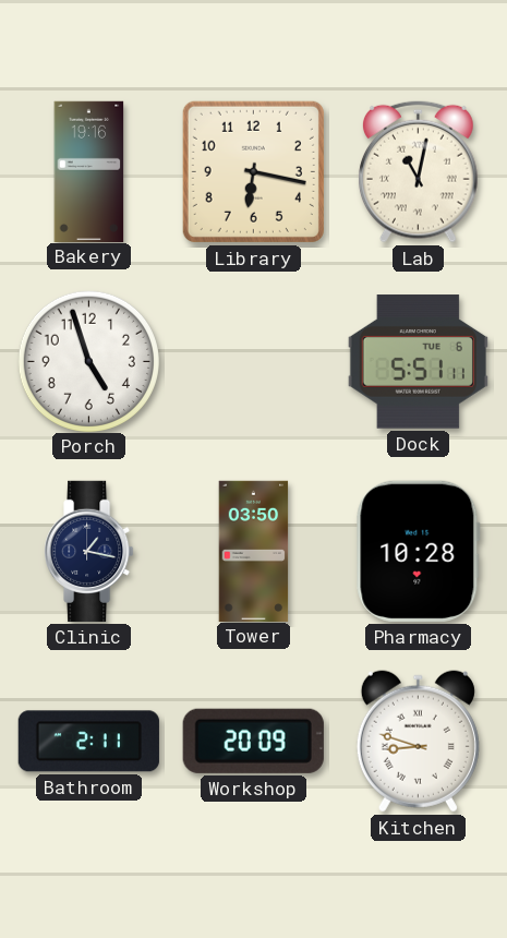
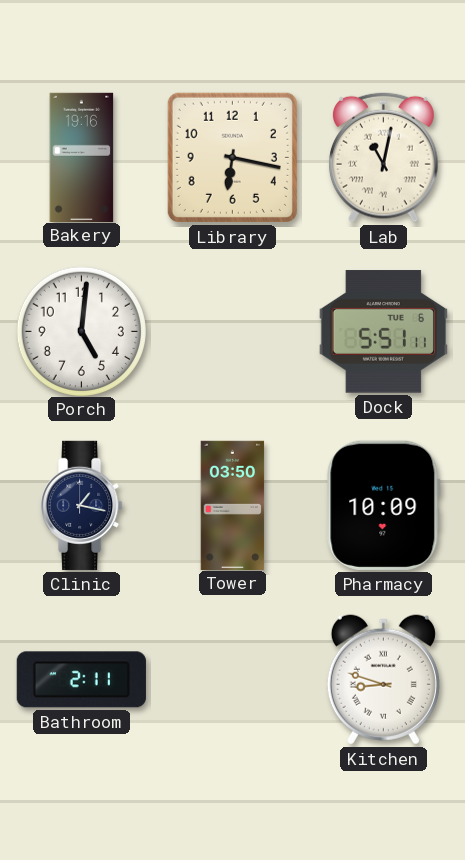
Porch: 4:57 -> 5:01 (81, 331)
Pharmacy: 10:28 -> 10:09 (383, 505)
Workshop: 20:09 -> none (253, 741)
